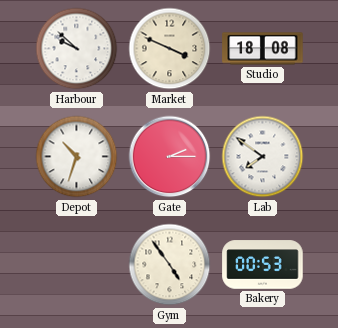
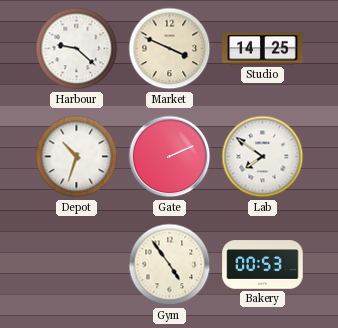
Harbour: 9:52 -> 9:22 (77, 49)
Studio: 18:08 -> 14:25 (263, 49)
Gate: 2:15 -> 2:11 (170, 157)
